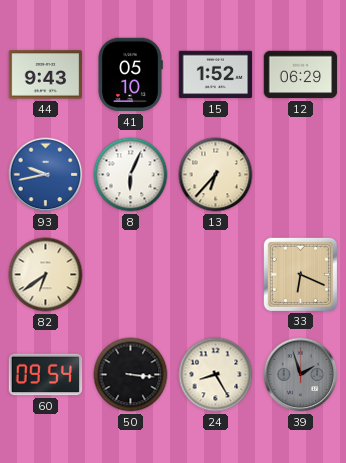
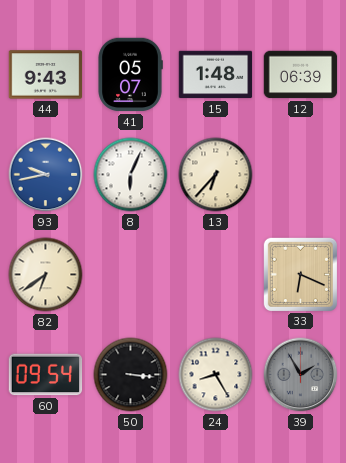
41: 05:10 -> 05:07 (130, 75)
15: 1:52 -> 1:48 (216, 75)
12: 06:29 -> 06:39 (301, 75)
39: 1:57 -> 1:55 (301, 375)
